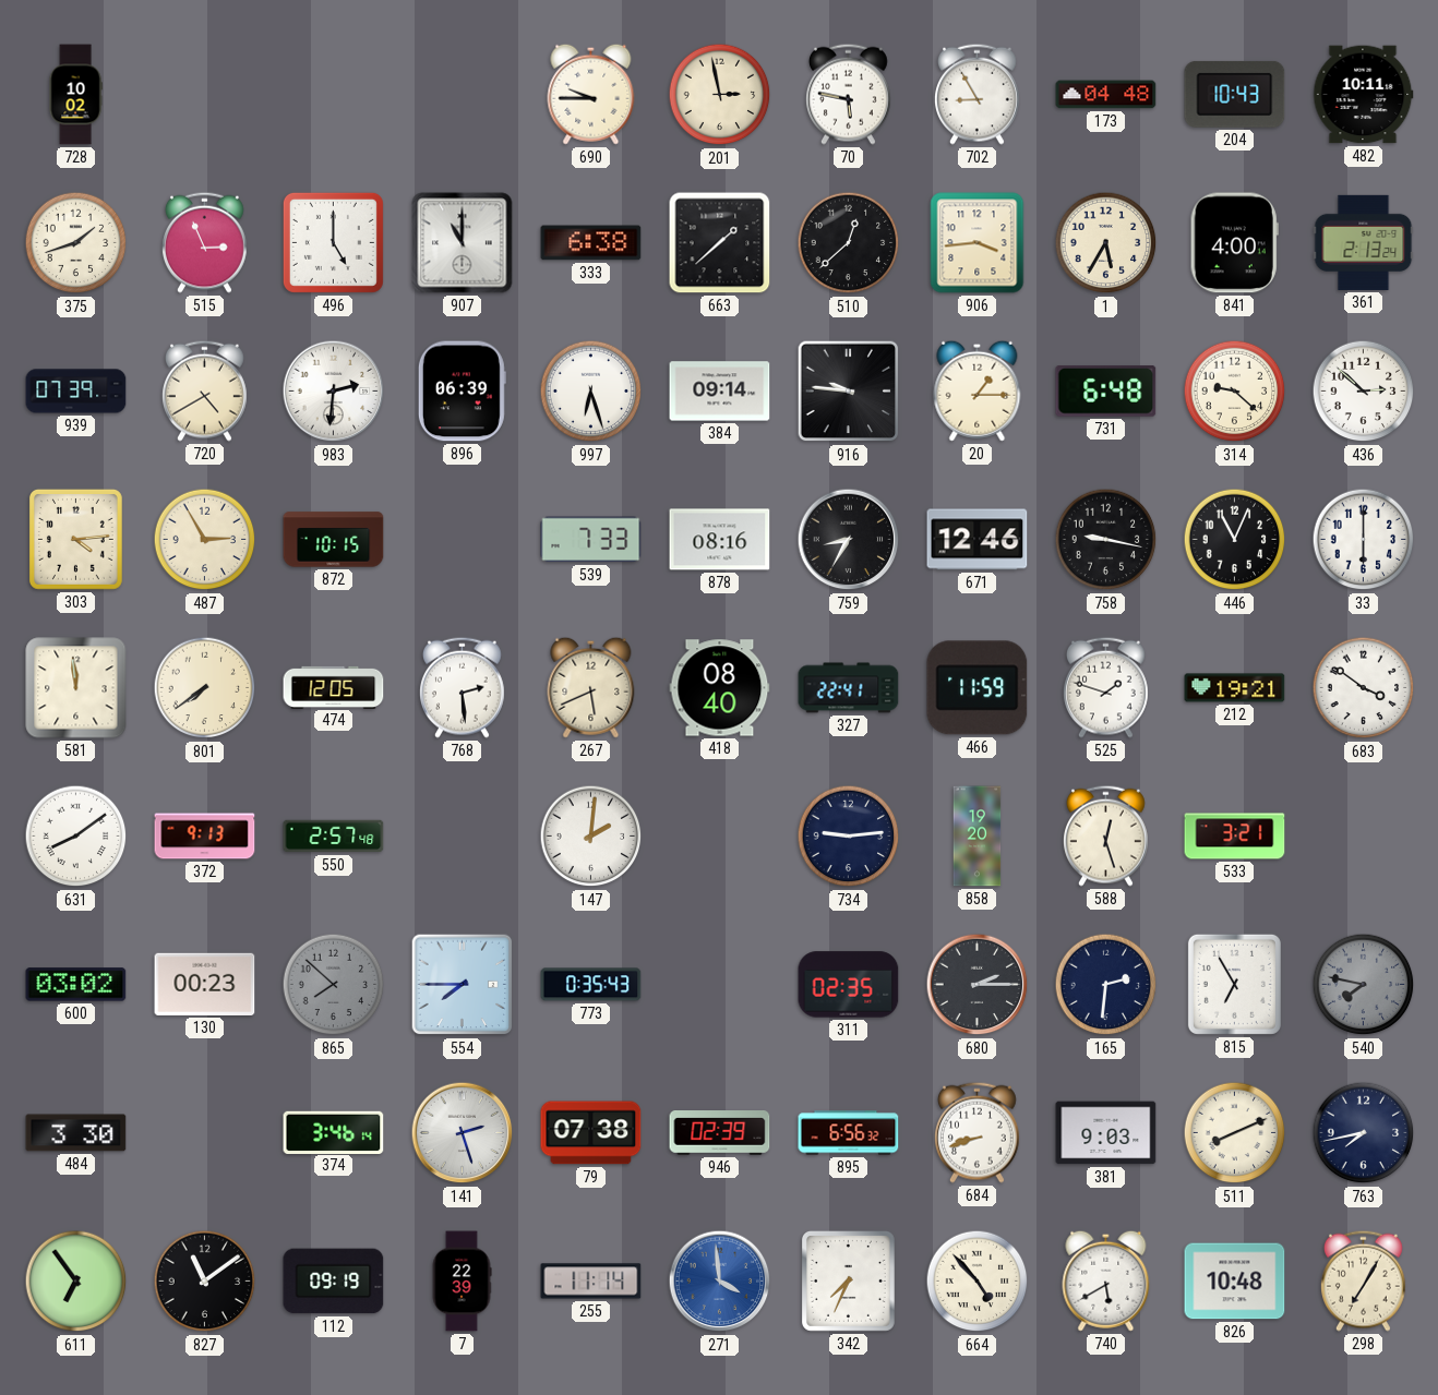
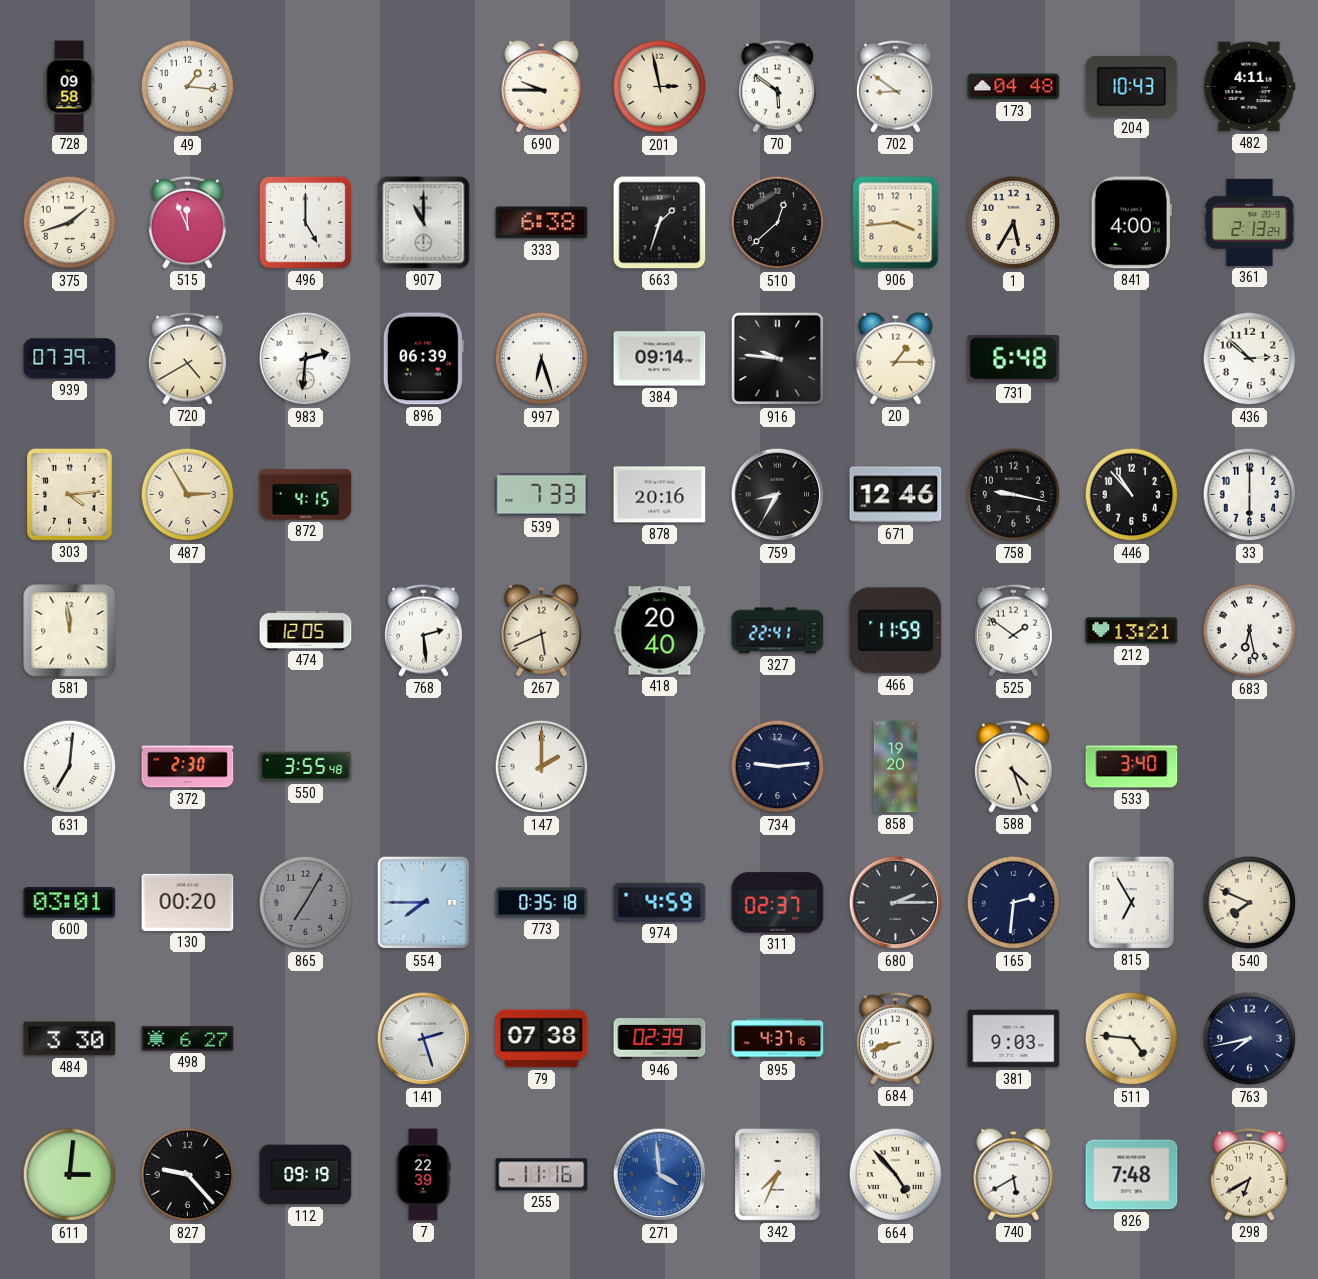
728: 10:02 -> 09:58 (69, 87)
49: none -> 1:16 (188, 87)
70: 5:47 -> 5:51 (777, 86)
702: 8:55 -> 8:51 (895, 86)
482: 10:11 -> 4:11 (1250, 87)
515: 2:56 -> 11:56 (187, 222)
663: 1:38 -> 1:33 (660, 223)
314: 9:22 -> none (1235, 392)
872: 10:15 -> 4:15 (306, 495)
878: 08:16 -> 20:16 (660, 495)
446: 11:04 -> 10:53 (1132, 495)
801: 7:39 -> none (205, 688)
418: 08:40 -> 20:40 (660, 631)
525: 1:48 -> 1:51 (1013, 630)
212: 19:21 -> 13:21 (1132, 631)
683: 3:51 -> 6:28 (1250, 631)
631: 8:09 -> 7:01 (70, 767)
372: 9:13 -> 2:30 (188, 767)
550: 2:57 -> 3:55 (306, 767)
147: 2:01 -> 2:00 (542, 767)
588: 12:27 -> 4:27 (1013, 766)
533: 3:21 -> 3:40 (1132, 767)
600: 03:02 -> 03:01 (70, 903)
130: 00:23 -> 00:20 (188, 902)
865: 7:52 -> 7:05 (306, 903)
773: 0:35:43 -> 0:35:18 (542, 903)
974: none -> 4:59 (660, 902)
311: 02:35 -> 02:37 (778, 903)
540: 7:47 -> 7:49 (1250, 903)
540 dial: grey -> cream (1250, 903)
498: none -> 6:27 (188, 1039)
374: 3:46 -> none (334, 1132)
895: 6:56 -> 4:37 (778, 1039)
511: 8:11 -> 4:46 (1132, 1039)
611: 6:54 -> 3:01 (70, 1175)
827: 11:09 -> 9:23 (188, 1175)
255: 11:14 -> 11:16 (542, 1175)
826: 10:48 -> 7:48 (1132, 1175)
298: 7:05 -> 6:40 (1249, 1174)
